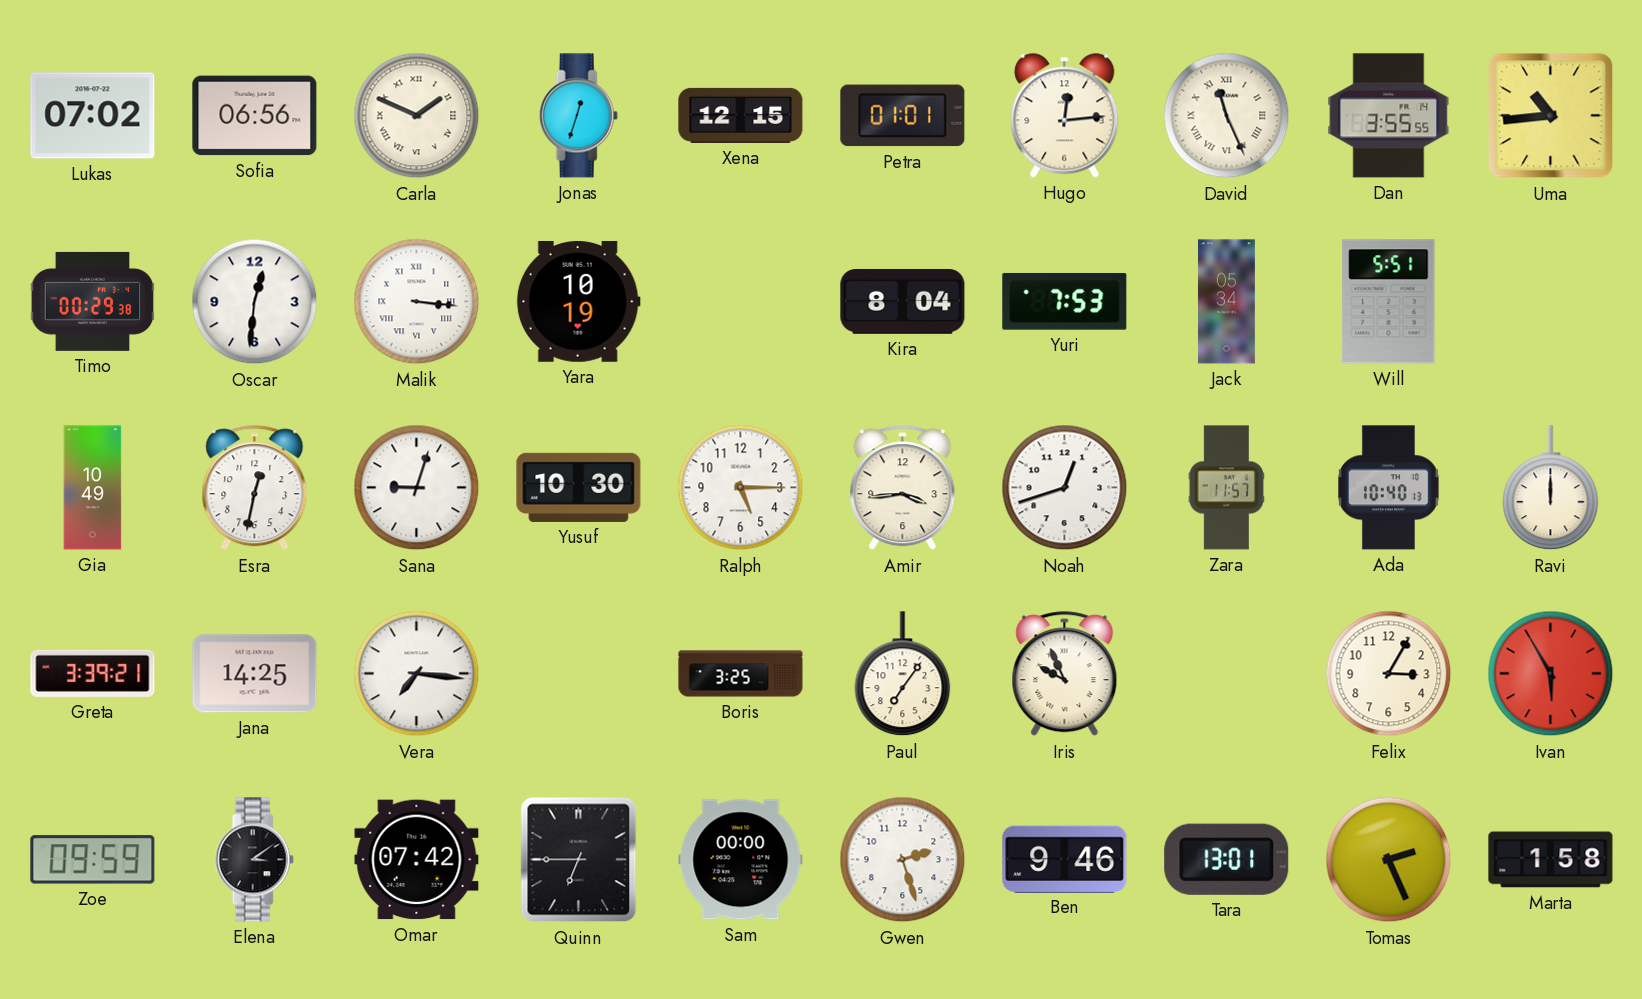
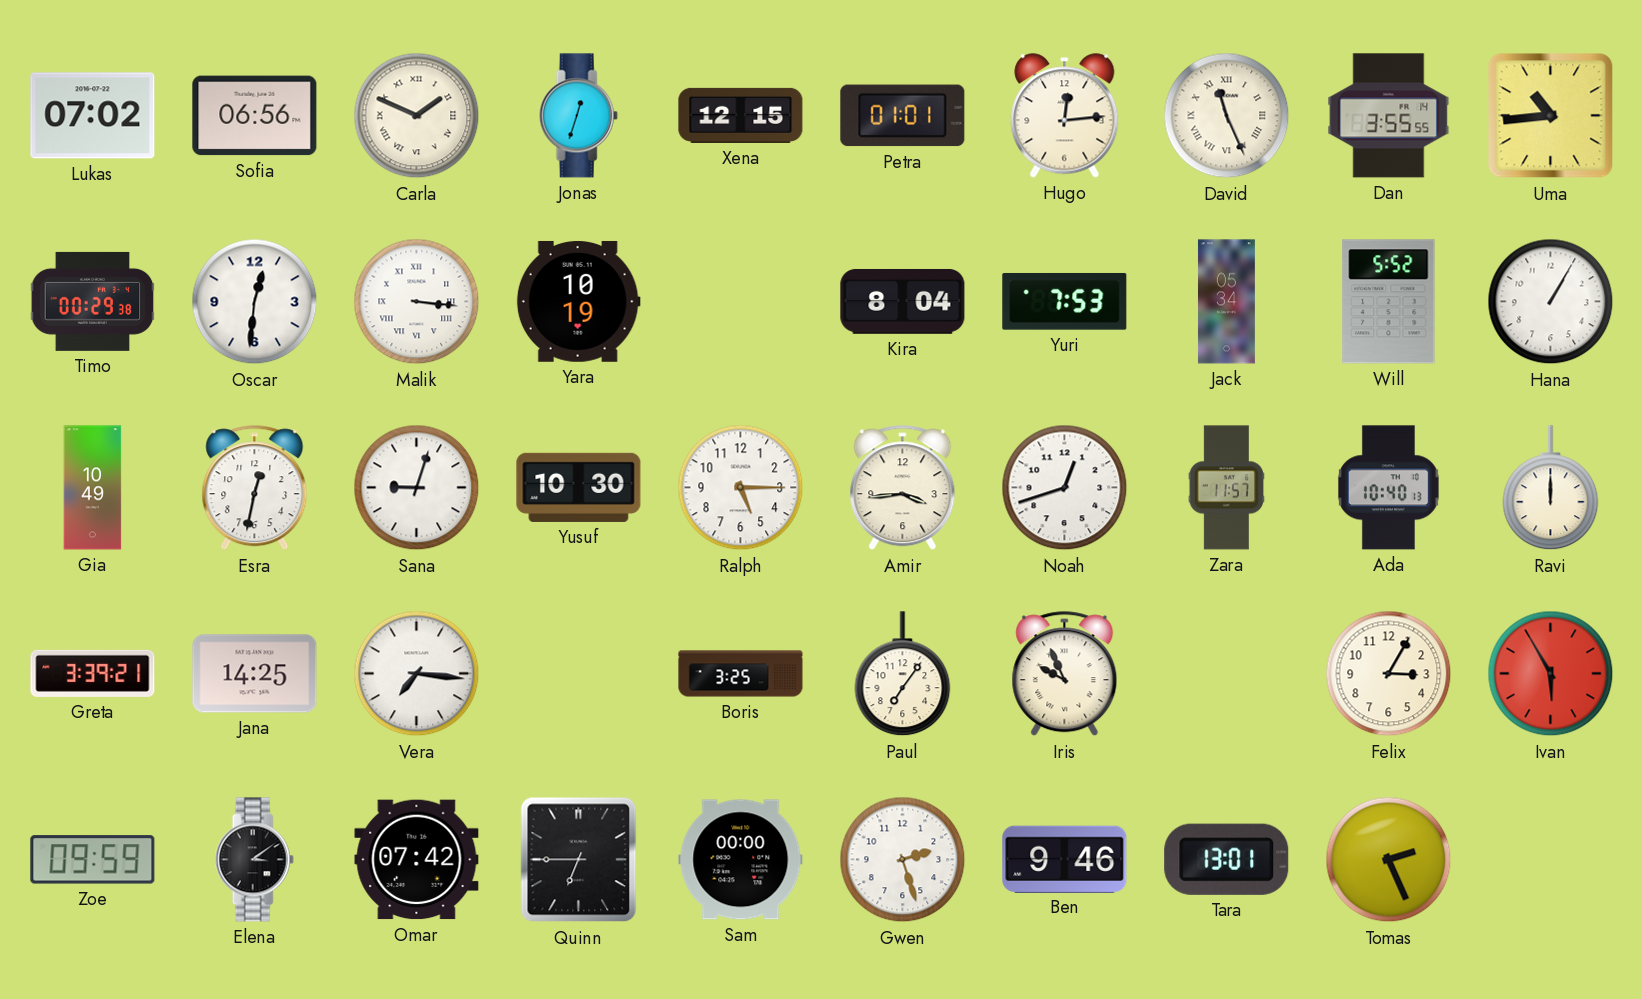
Will: 5:51 -> 5:52 (1389, 302)
Hana: none -> 1:05 (1551, 302)
Marta: 1:58 -> none (1551, 860)
